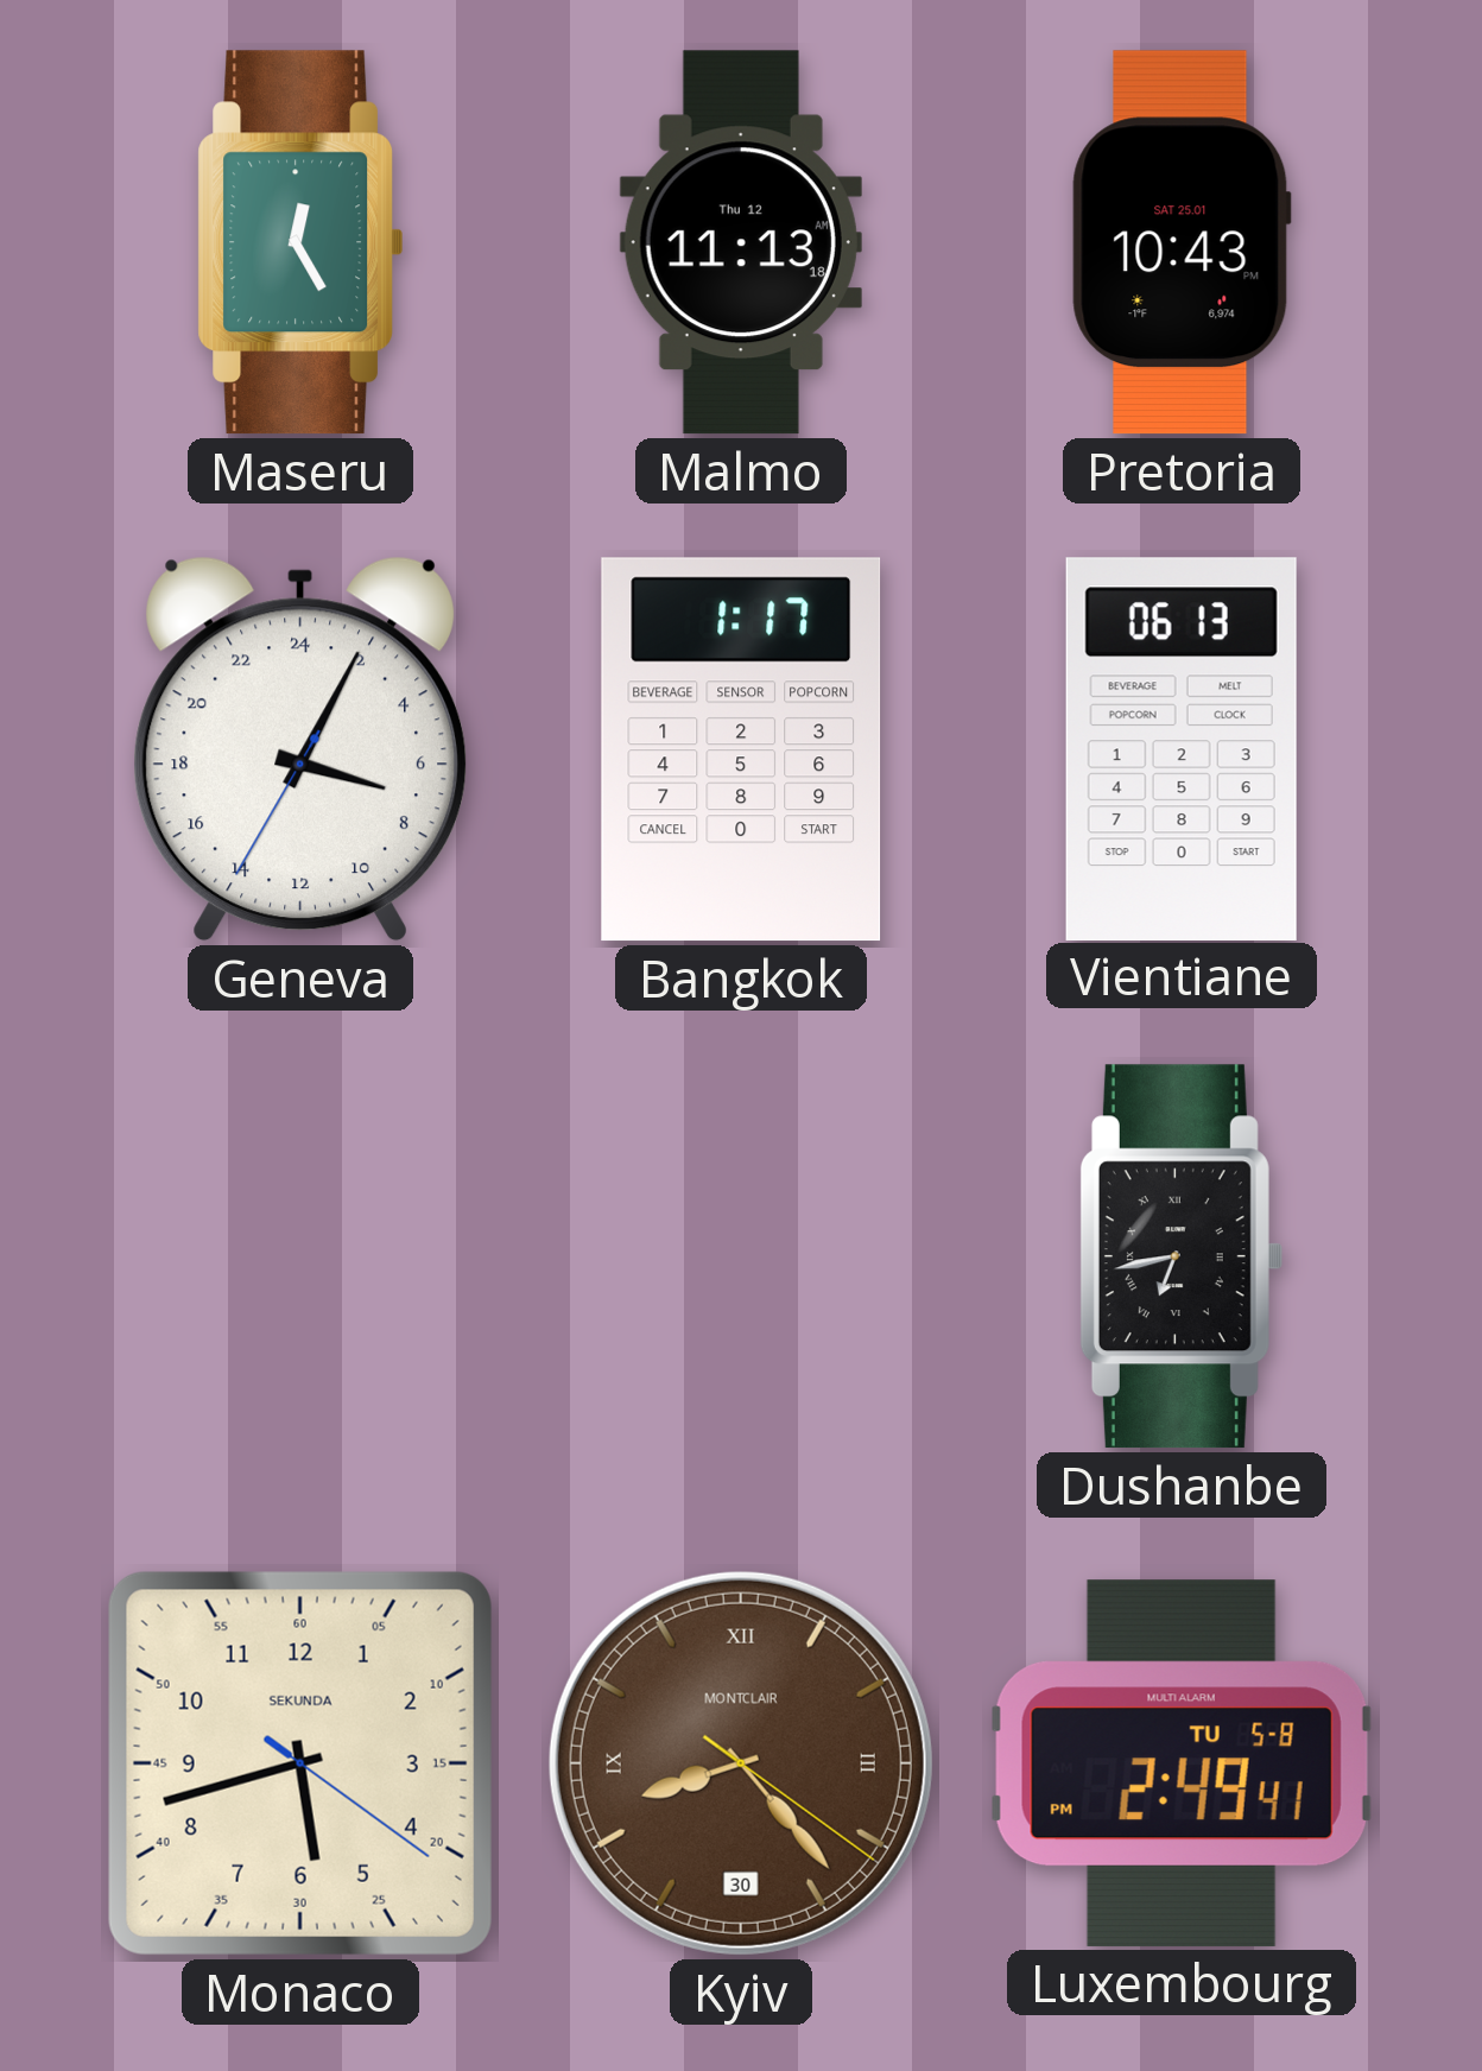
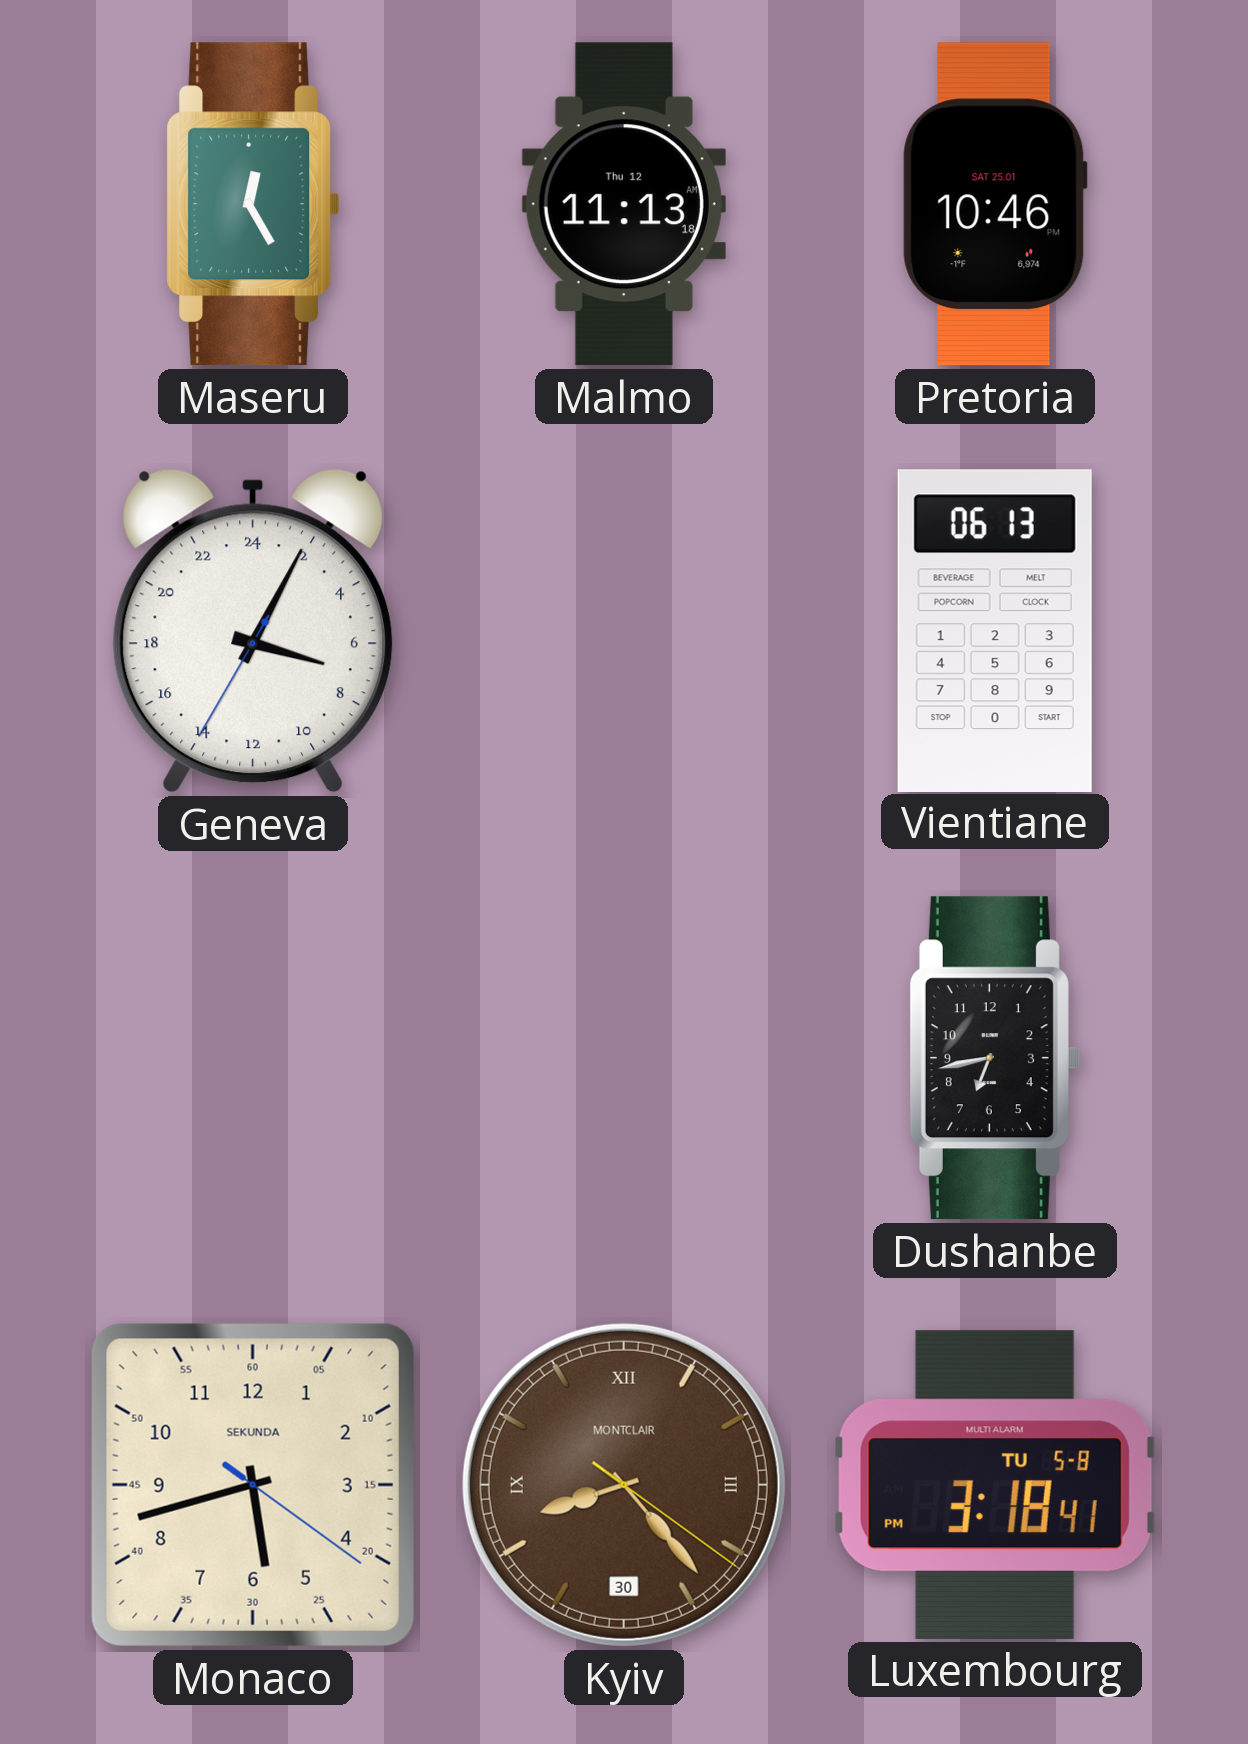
Pretoria: 10:43 -> 10:46 (995, 204)
Bangkok: 1:17 -> none (741, 749)
Dushanbe numerals: Roman -> Arabic (995, 1058)
Luxembourg: 2:49 -> 3:18 (995, 1485)
